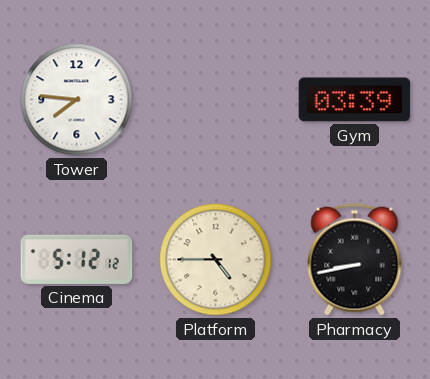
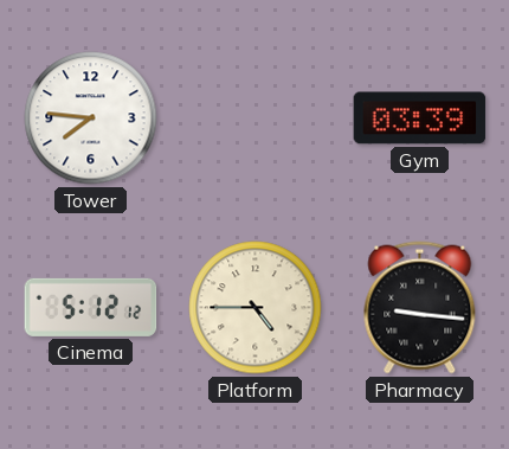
Pharmacy: 8:43 -> 9:16 (420, 308)
